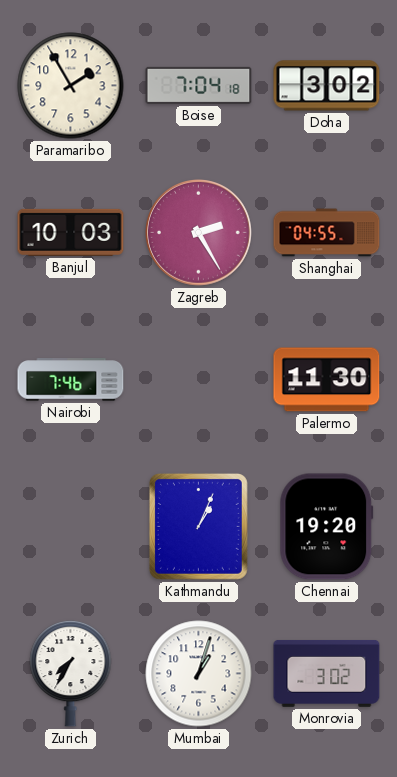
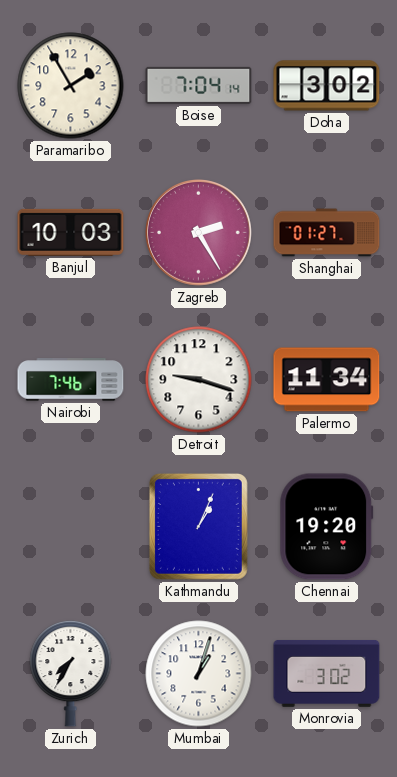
Boise: 7:04:18 -> 7:04:14 (199, 85)
Shanghai: 04:55 -> 01:27 (327, 233)
Detroit: none -> 9:18 (199, 380)
Palermo: 11:30 -> 11:34 (327, 380)
